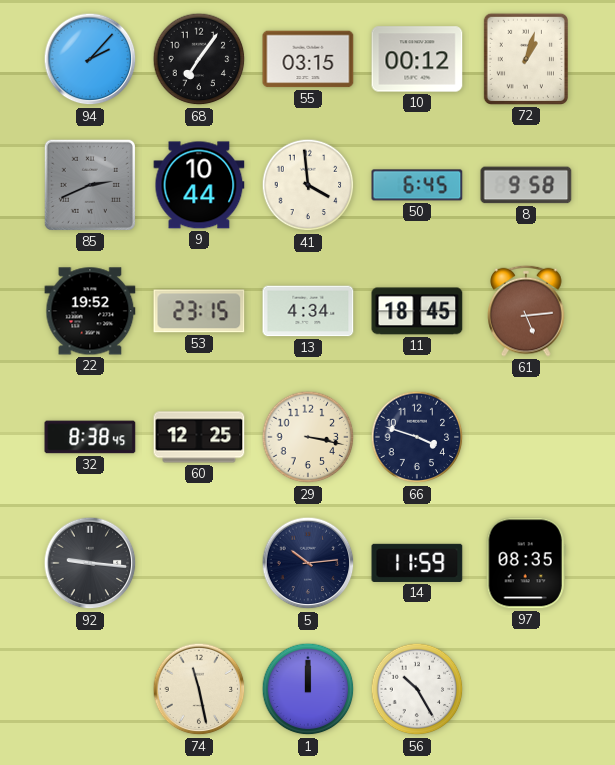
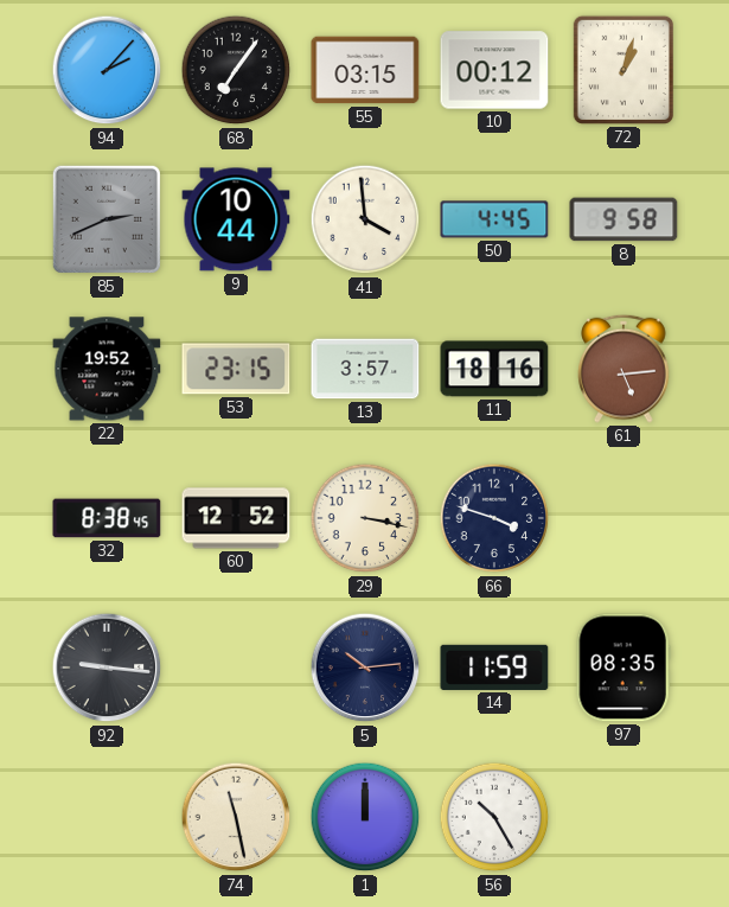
50: 6:45 -> 4:45 (494, 219)
13: 4:34 -> 3:57 (365, 369)
11: 18:45 -> 18:16 (494, 369)
60: 12:25 -> 12:52 (236, 518)
